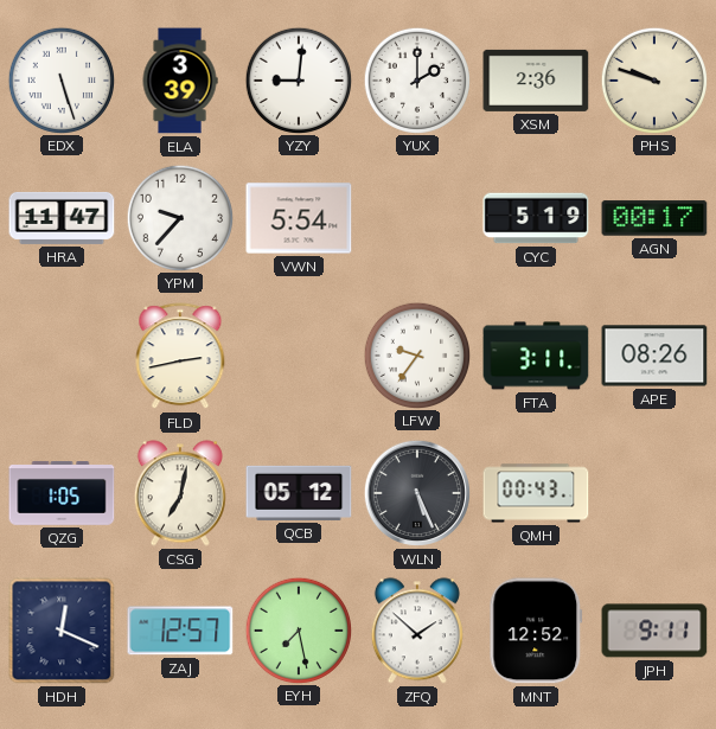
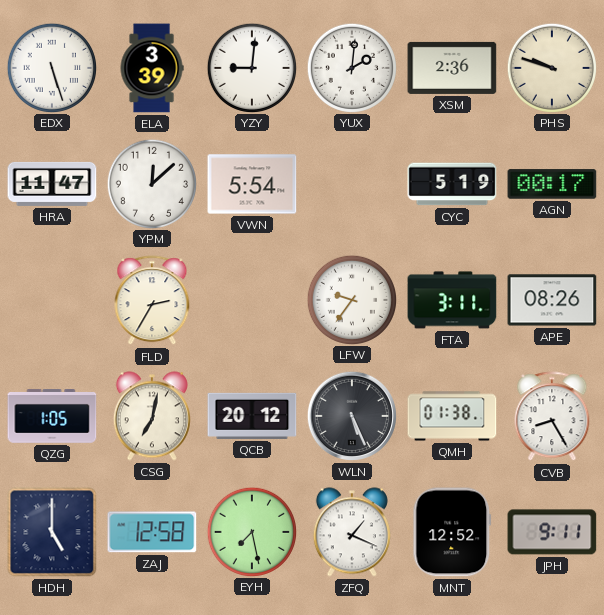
YUX: 2:00 -> 2:01 (351, 67)
YPM: 9:37 -> 12:08 (151, 183)
FLD: 2:43 -> 2:35 (152, 301)
QCB: 05:12 -> 20:12 (252, 416)
QMH: 00:43 -> 01:38 (452, 416)
CVB: none -> 8:25 (552, 417)
HDH: 12:19 -> 5:00 (52, 532)
ZAJ: 12:57 -> 12:58 (152, 532)
ZFQ: 1:52 -> 1:19 (352, 532)
